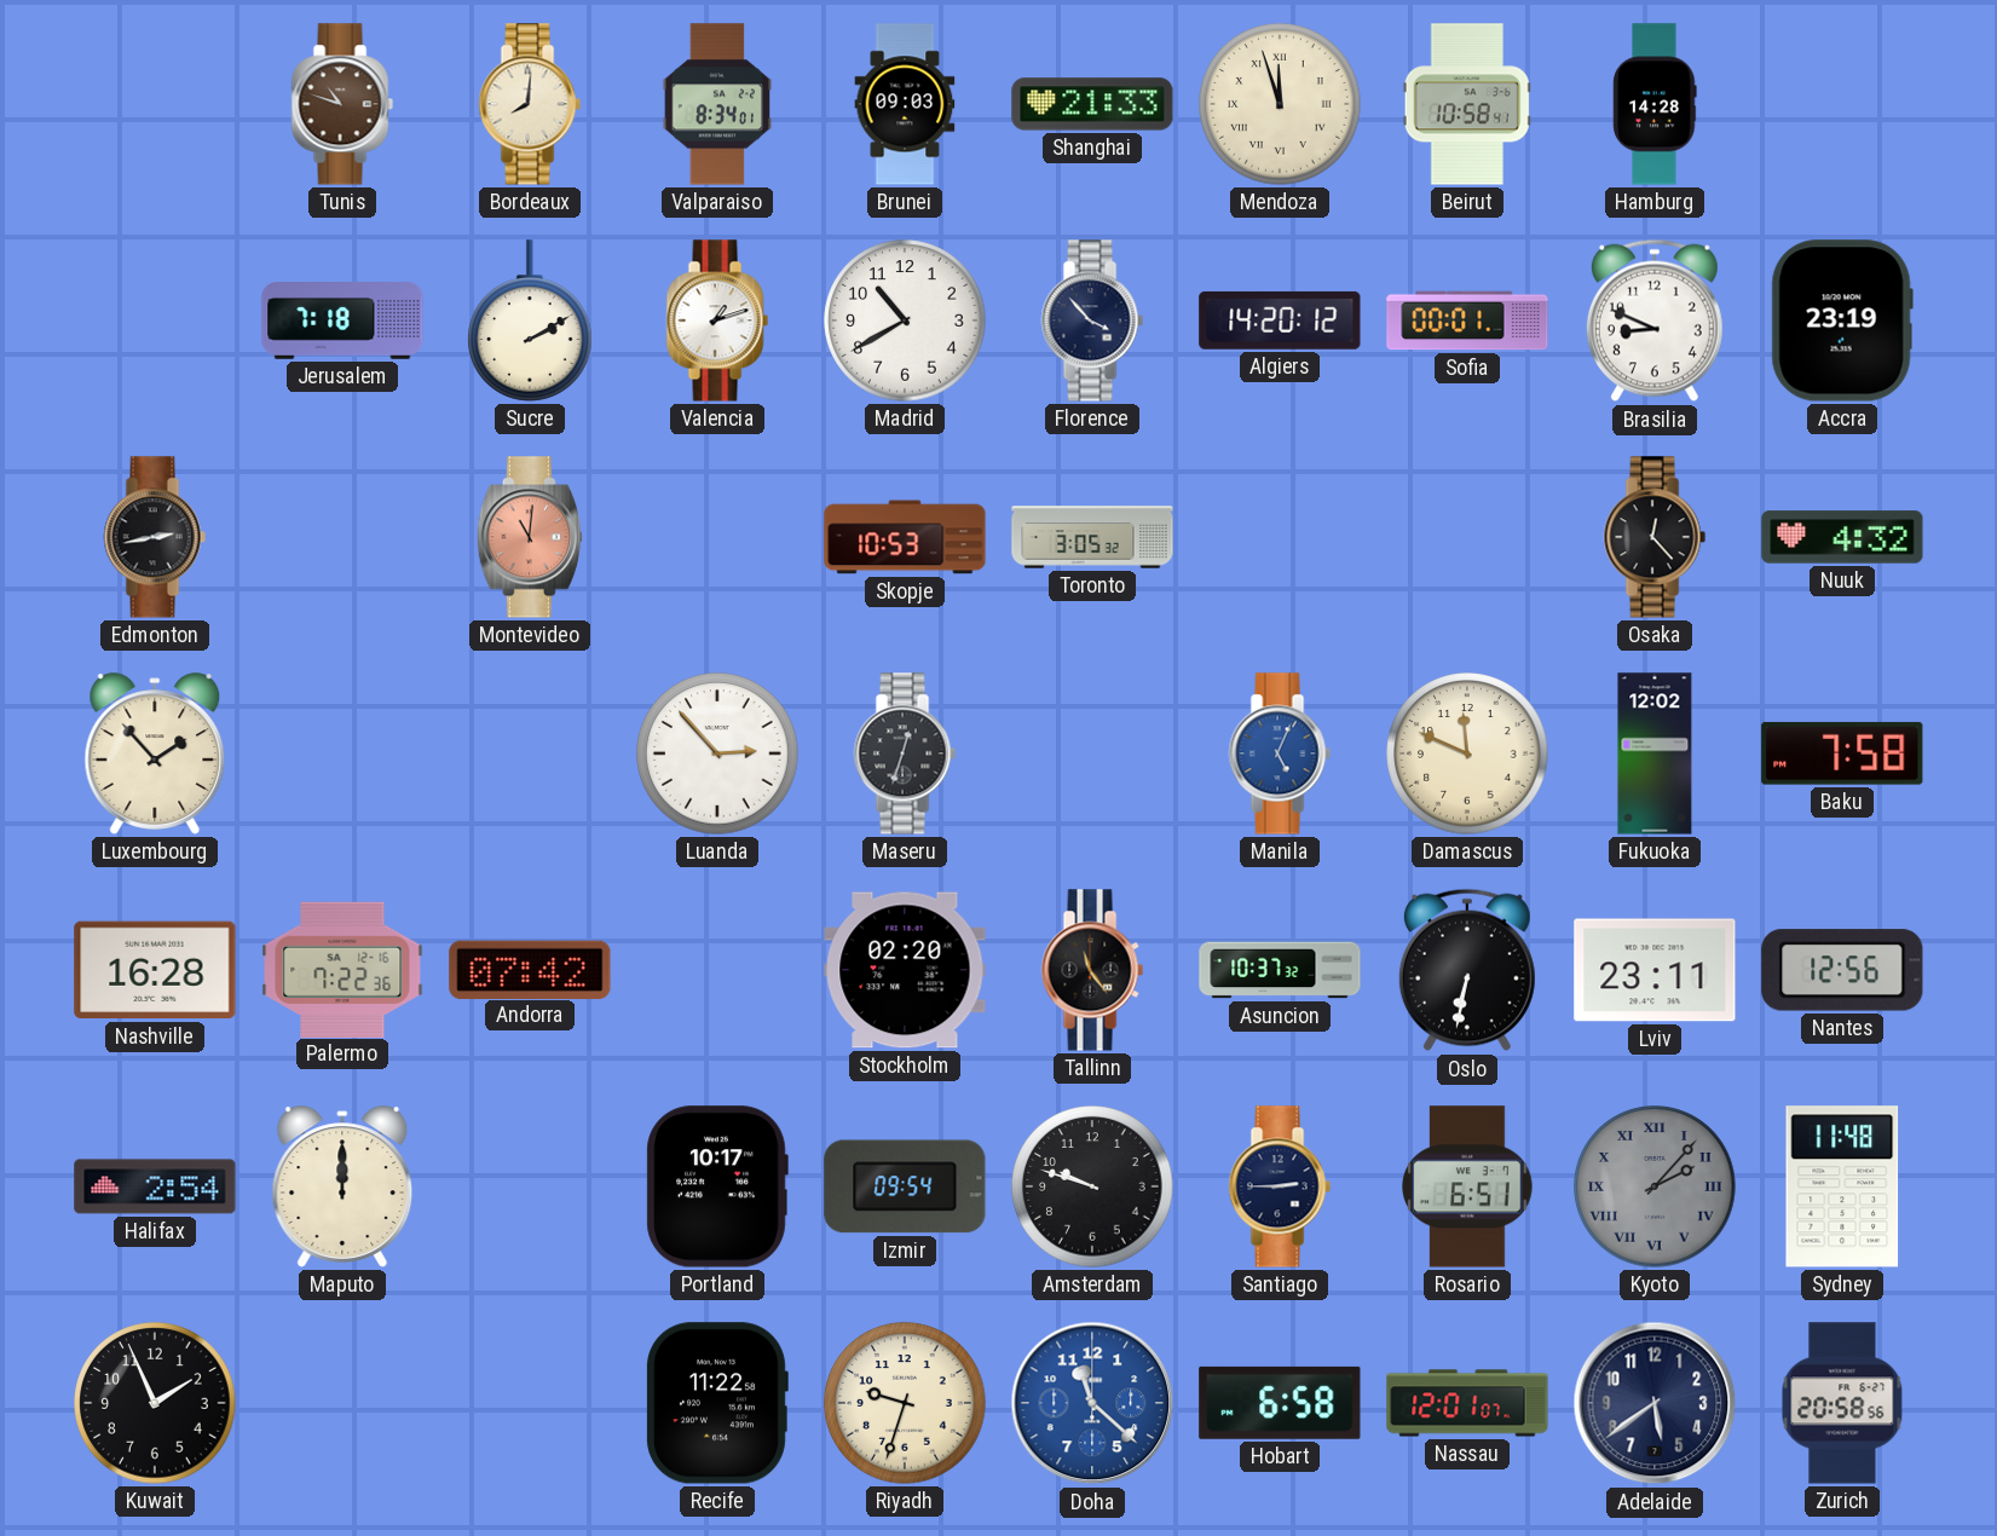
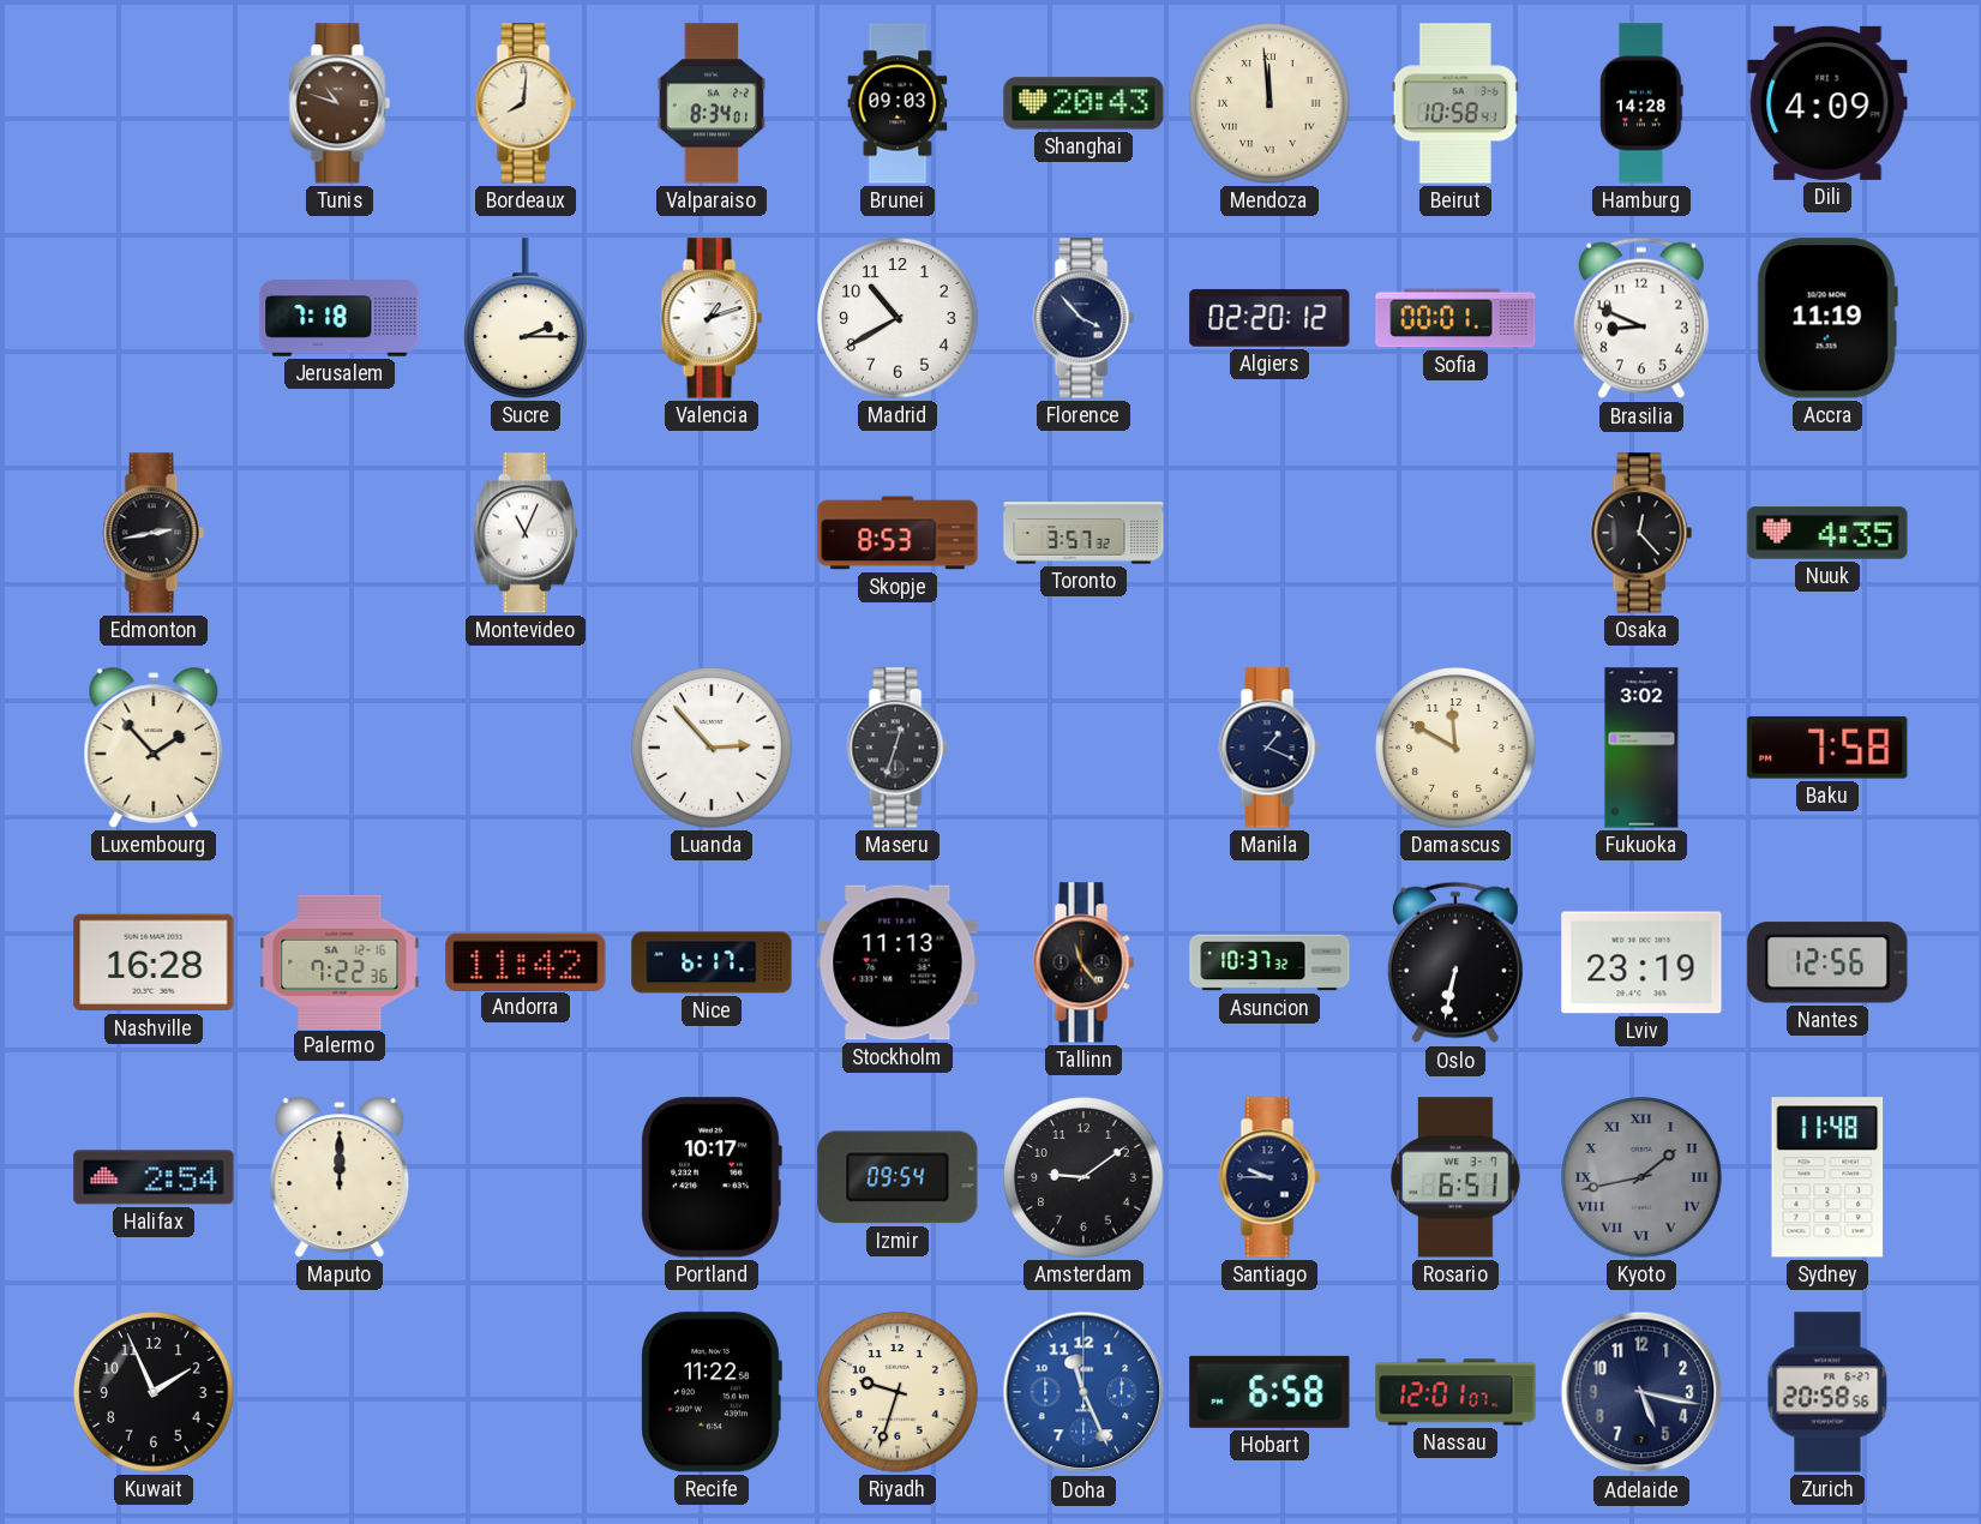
Shanghai: 21:33 -> 20:43 (1083, 103)
Mendoza: 11:57 -> 11:59 (1269, 103)
Dili: none -> 4:09 (1827, 103)
Sucre: 2:10 -> 2:15 (526, 318)
Algiers: 14:20 -> 02:20 (1269, 318)
Accra: 23:19 -> 11:19 (1827, 318)
Montevideo: 11:01 -> 11:04 (526, 533)
Montevideo dial: salmon -> white (526, 533)
Skopje: 10:53 -> 8:53 (898, 533)
Toronto: 3:05 -> 3:57 (1083, 533)
Nuuk: 4:32 -> 4:35 (1827, 533)
Manila: 5:04 -> 1:19 (1269, 748)
Manila dial: blue -> navy (1269, 748)
Damascus: 11:49 -> 11:50 (1455, 748)
Fukuoka: 12:02 -> 3:02 (1641, 748)
Andorra: 07:42 -> 11:42 (526, 961)
Nice: none -> 6:17 (712, 962)
Stockholm: 02:20 -> 11:13 (898, 962)
Lviv: 23:11 -> 23:19 (1641, 962)
Amsterdam: 9:48 -> 9:09 (1083, 1177)
Santiago: 2:45 -> 9:45 (1269, 1177)
Kyoto: 2:07 -> 1:43 (1641, 1177)
Doha: 11:22 -> 11:26 (1083, 1392)
Adelaide: 5:39 -> 5:17 (1641, 1392)
